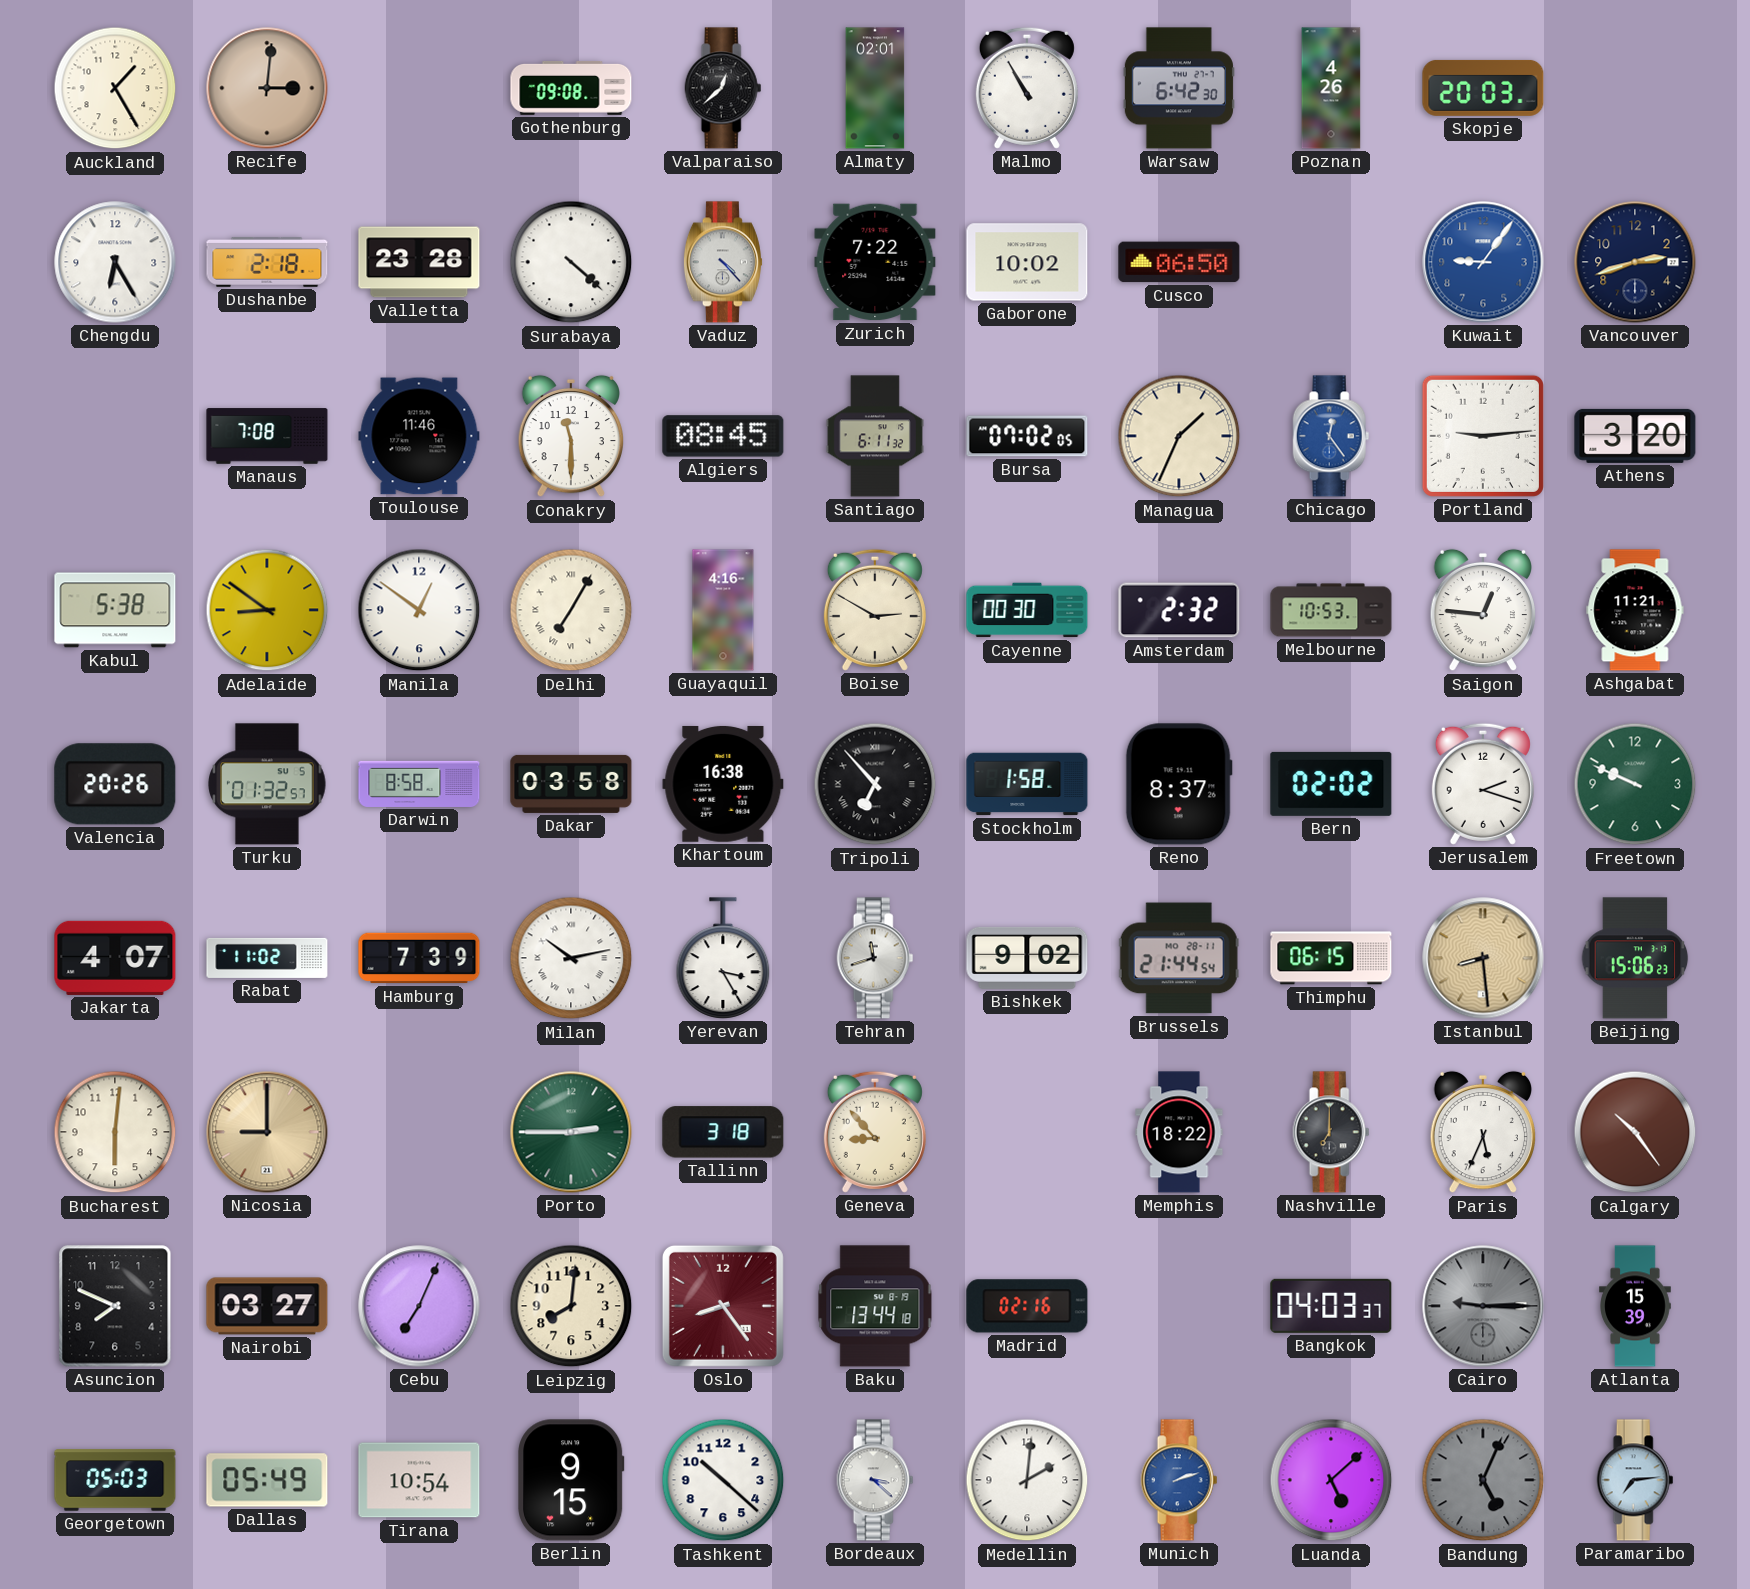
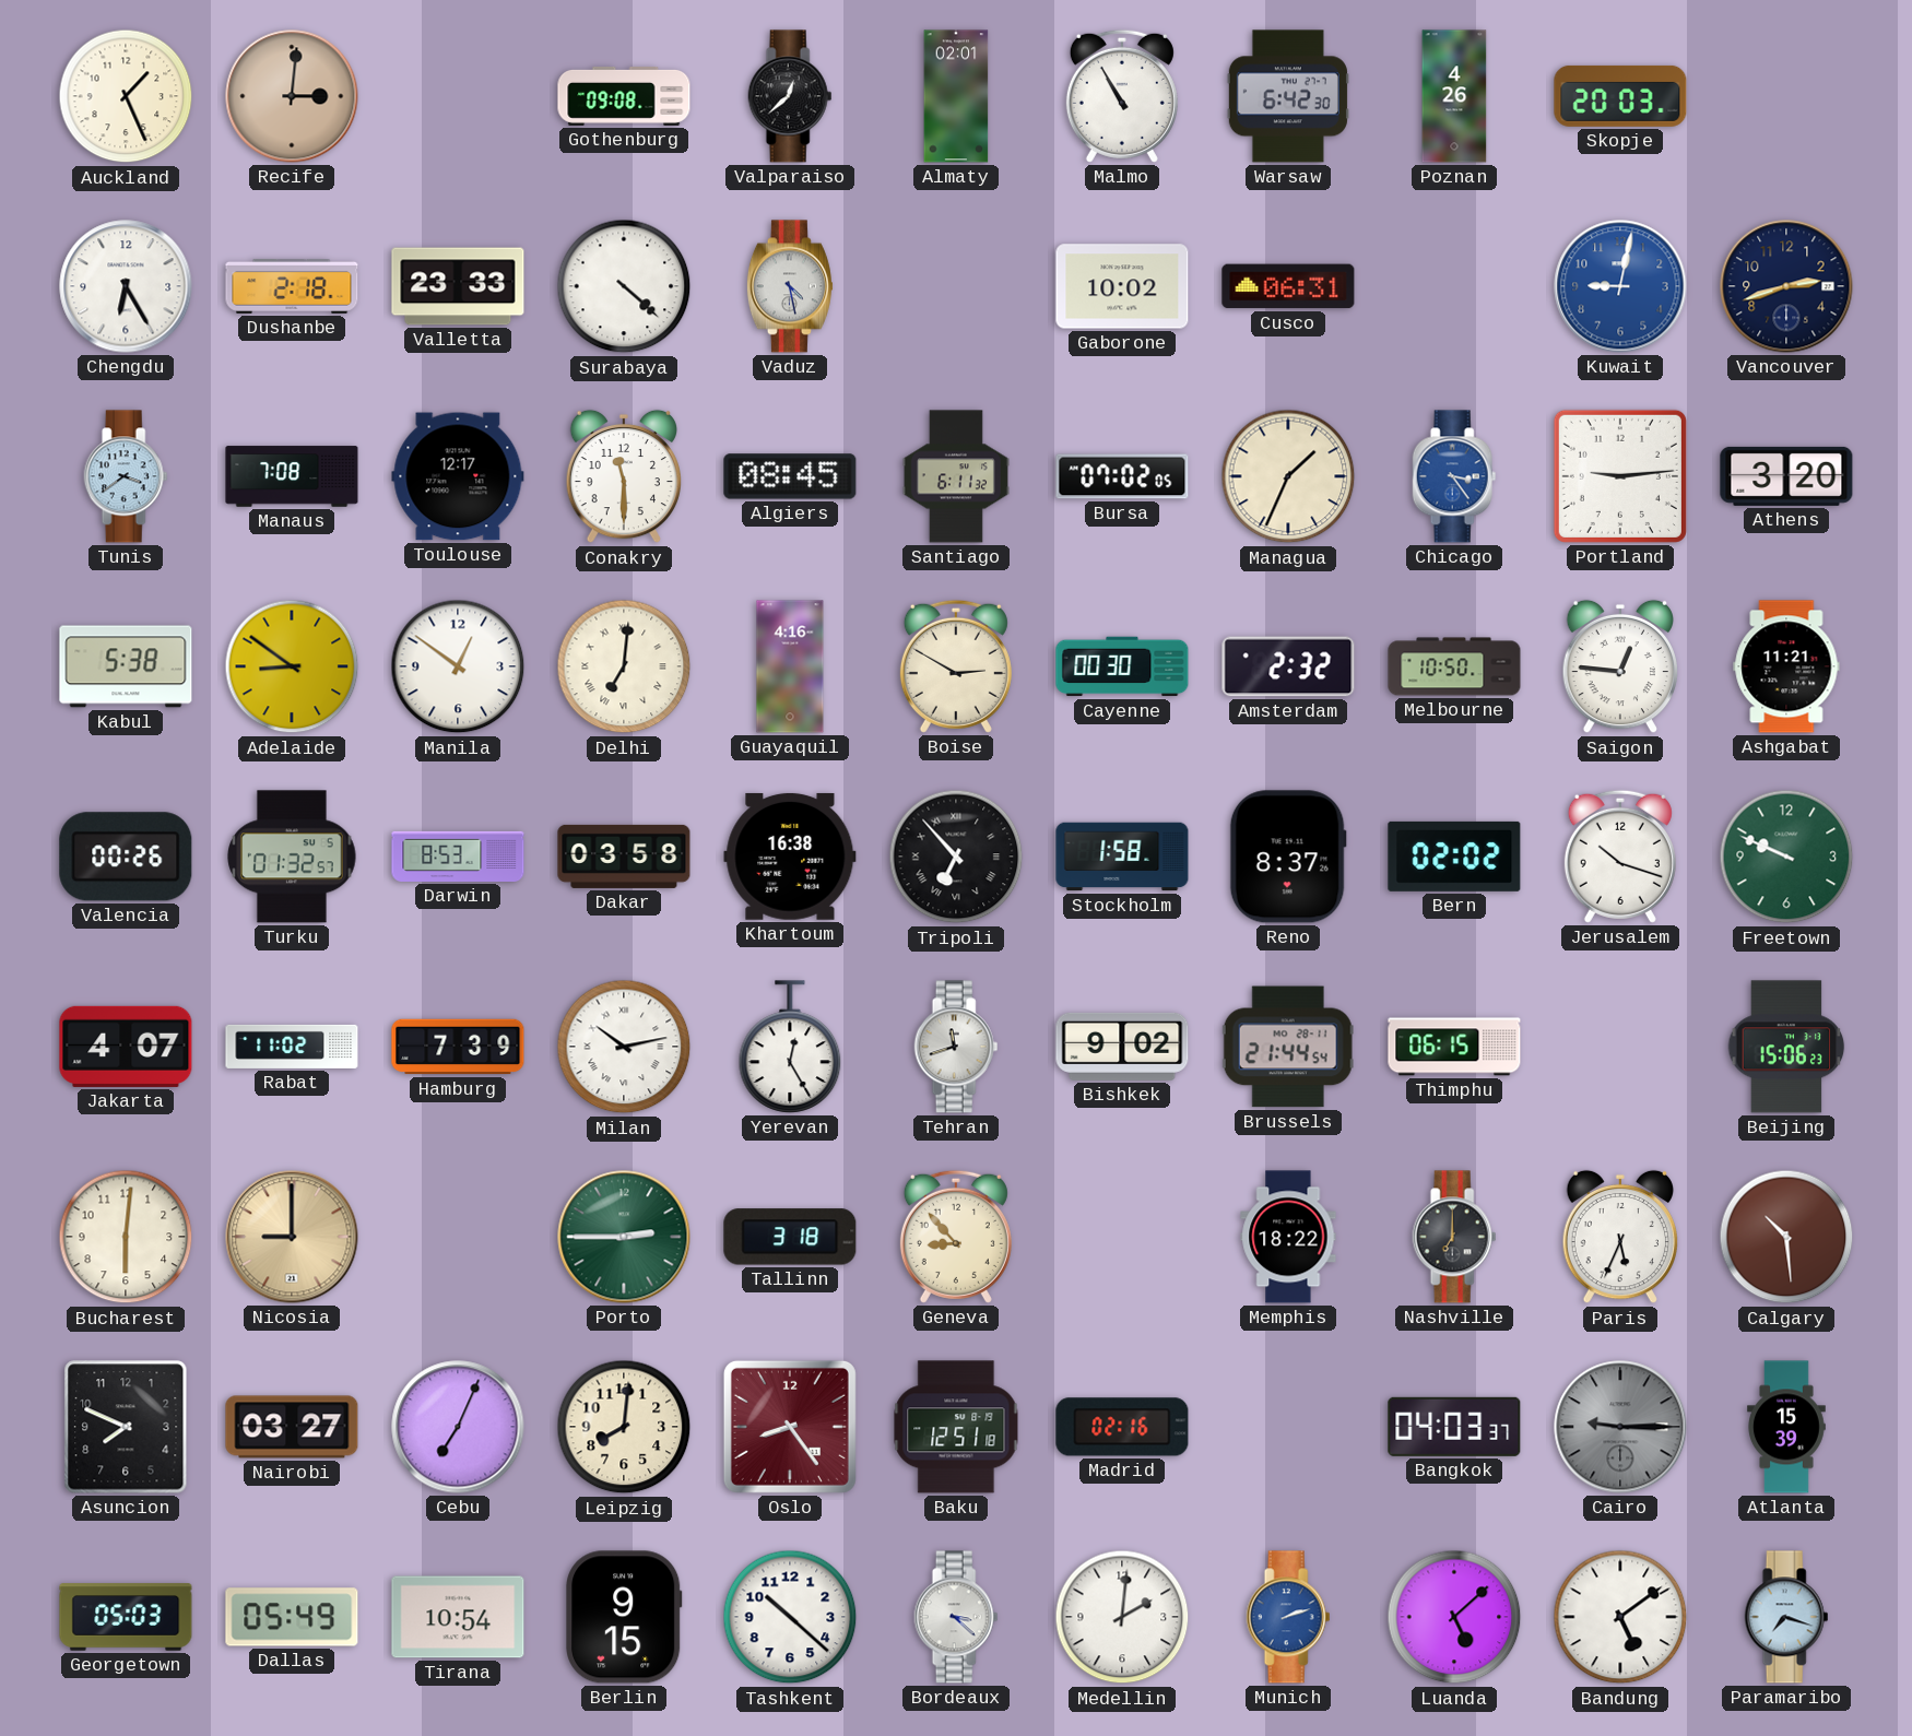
Auckland: 1:25 -> 1:26 (126, 96)
Valletta: 23:28 -> 23:33 (458, 286)
Vaduz: 4:23 -> 4:28 (790, 286)
Zurich: 7:22 -> none (875, 262)
Cusco: 06:50 -> 06:31 (1288, 286)
Kuwait: 9:06 -> 9:02 (1620, 286)
Tunis: none -> 3:39 (126, 476)
Toulouse: 11:46 -> 12:17 (458, 476)
Chicago: 12:24 -> 3:24 (1454, 476)
Delhi: 7:05 -> 7:01 (624, 666)
Melbourne: 10:53 -> 10:50 (1454, 666)
Valencia: 20:26 -> 00:26 (126, 857)
Darwin: 8:58 -> 8:53 (458, 857)
Jerusalem: 2:18 -> 10:18 (1620, 857)
Yerevan: 3:25 -> 12:25 (790, 1047)
Istanbul: 8:29 -> none (1483, 958)
Calgary: 10:24 -> 10:29 (1786, 1237)
Baku: 13:44 -> 12:51 (956, 1427)
Bandung: 5:04 -> 5:09 (1620, 1617)
Bandung dial: grey -> white (1620, 1617)
Paramaribo: 7:14 -> 7:18 (1786, 1617)
